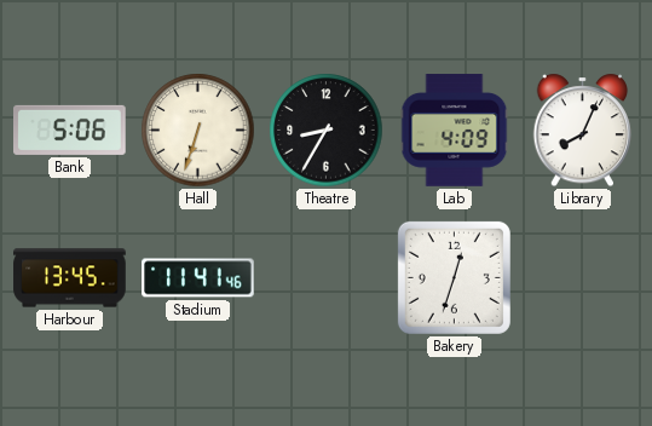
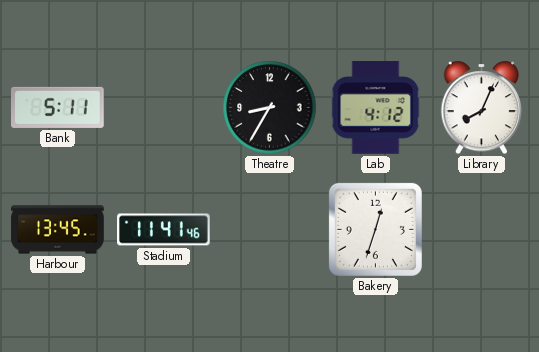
Bank: 5:06 -> 5:11 (58, 107)
Hall: 6:33 -> none (198, 131)
Lab: 4:09 -> 4:12 (376, 108)
